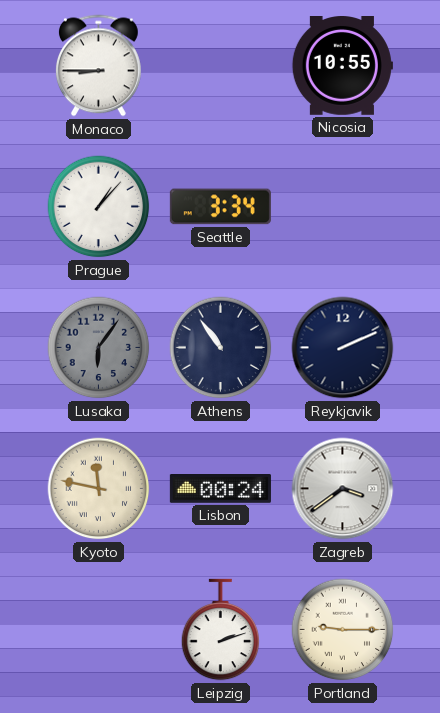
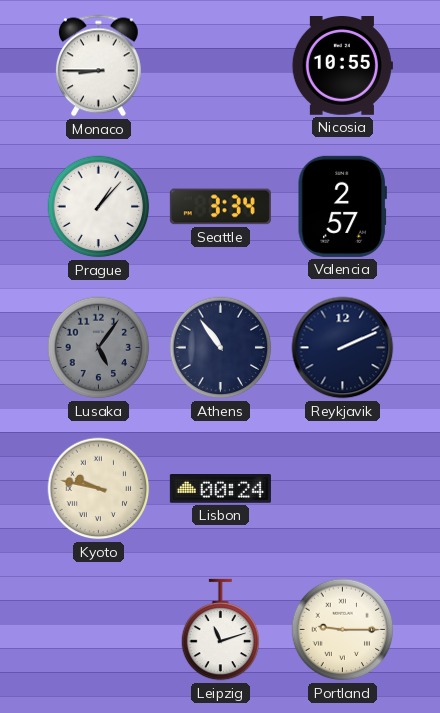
Valencia: none -> 2:57 (342, 206)
Lusaka: 6:06 -> 5:06 (99, 348)
Kyoto: 11:47 -> 9:47 (99, 489)
Zagreb: 3:39 -> none (343, 489)
Leipzig: 2:12 -> 11:12 (221, 630)
